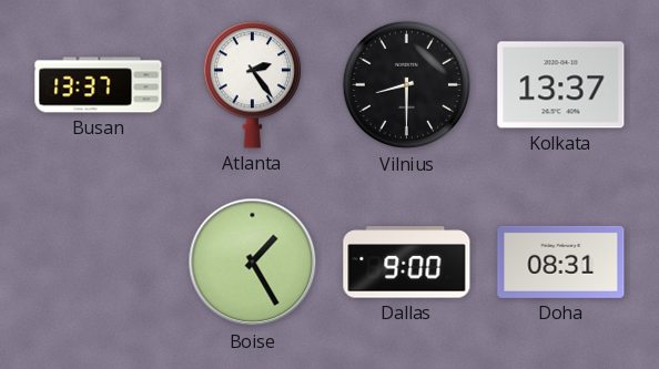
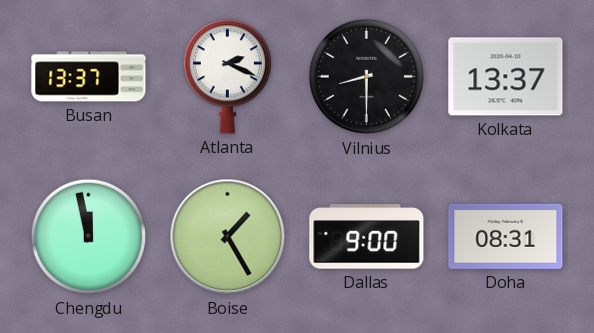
Atlanta: 2:24 -> 2:19 (227, 77)
Chengdu: none -> 11:58 (89, 237)
